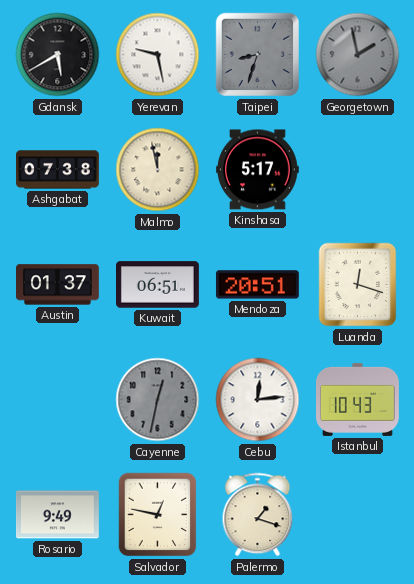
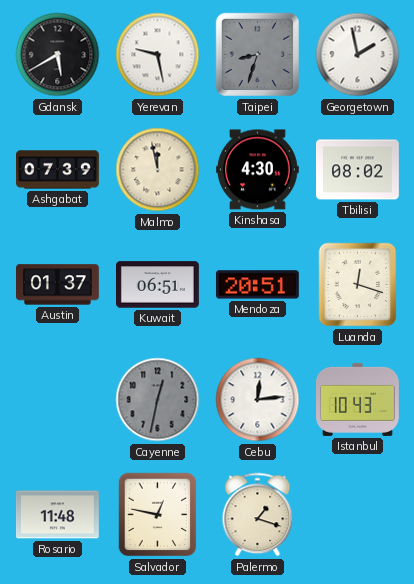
Georgetown dial: grey -> white (358, 55)
Ashgabat: 07:38 -> 07:39 (58, 170)
Kinshasa: 5:17 -> 4:30 (258, 170)
Tbilisi: none -> 08:02 (358, 170)
Rosario: 9:49 -> 11:48 (58, 515)
